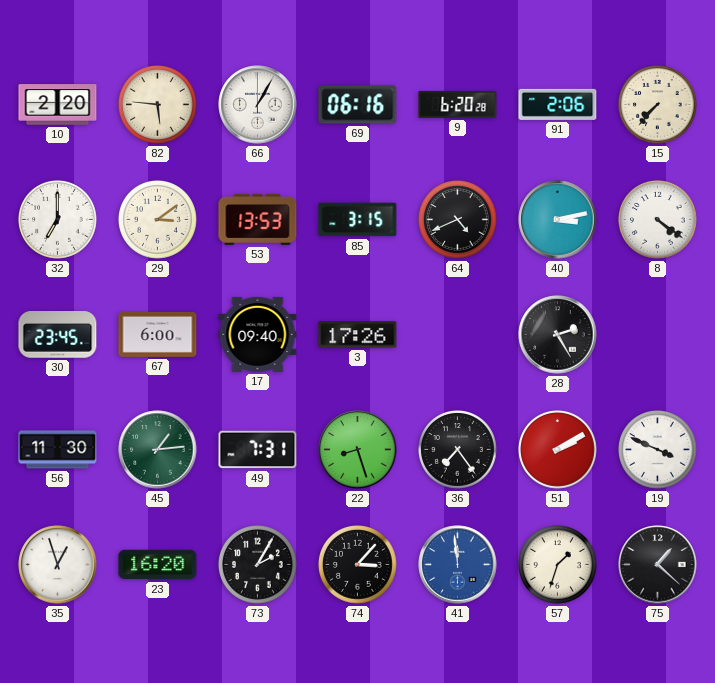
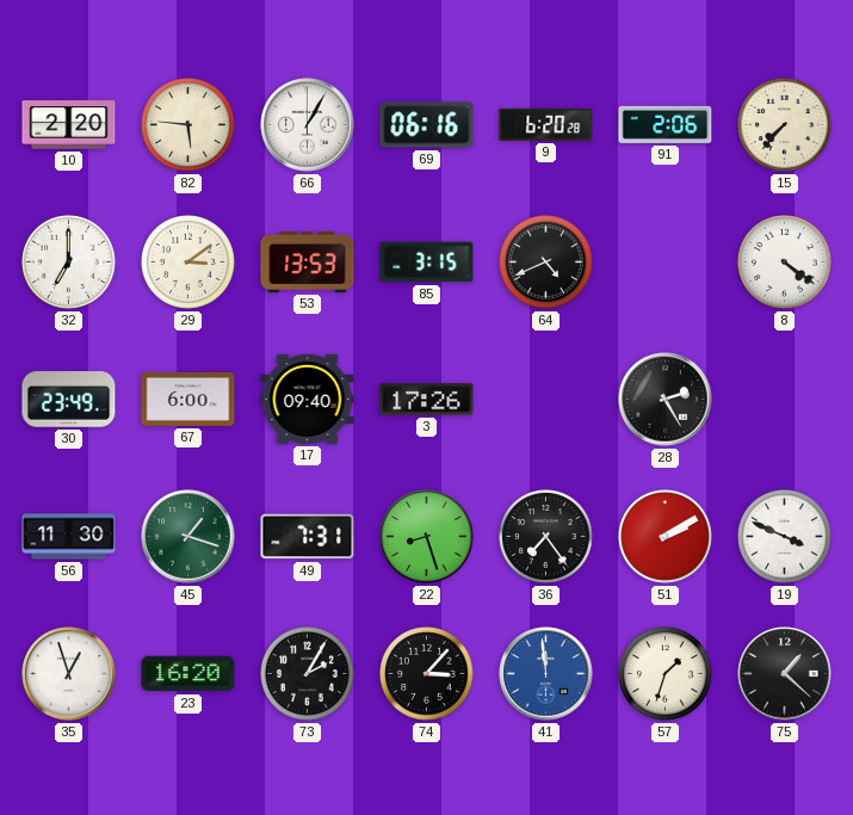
40: 3:13 -> none (558, 220)
30: 23:45 -> 23:49 (69, 400)
45: 1:14 -> 1:18 (188, 537)
